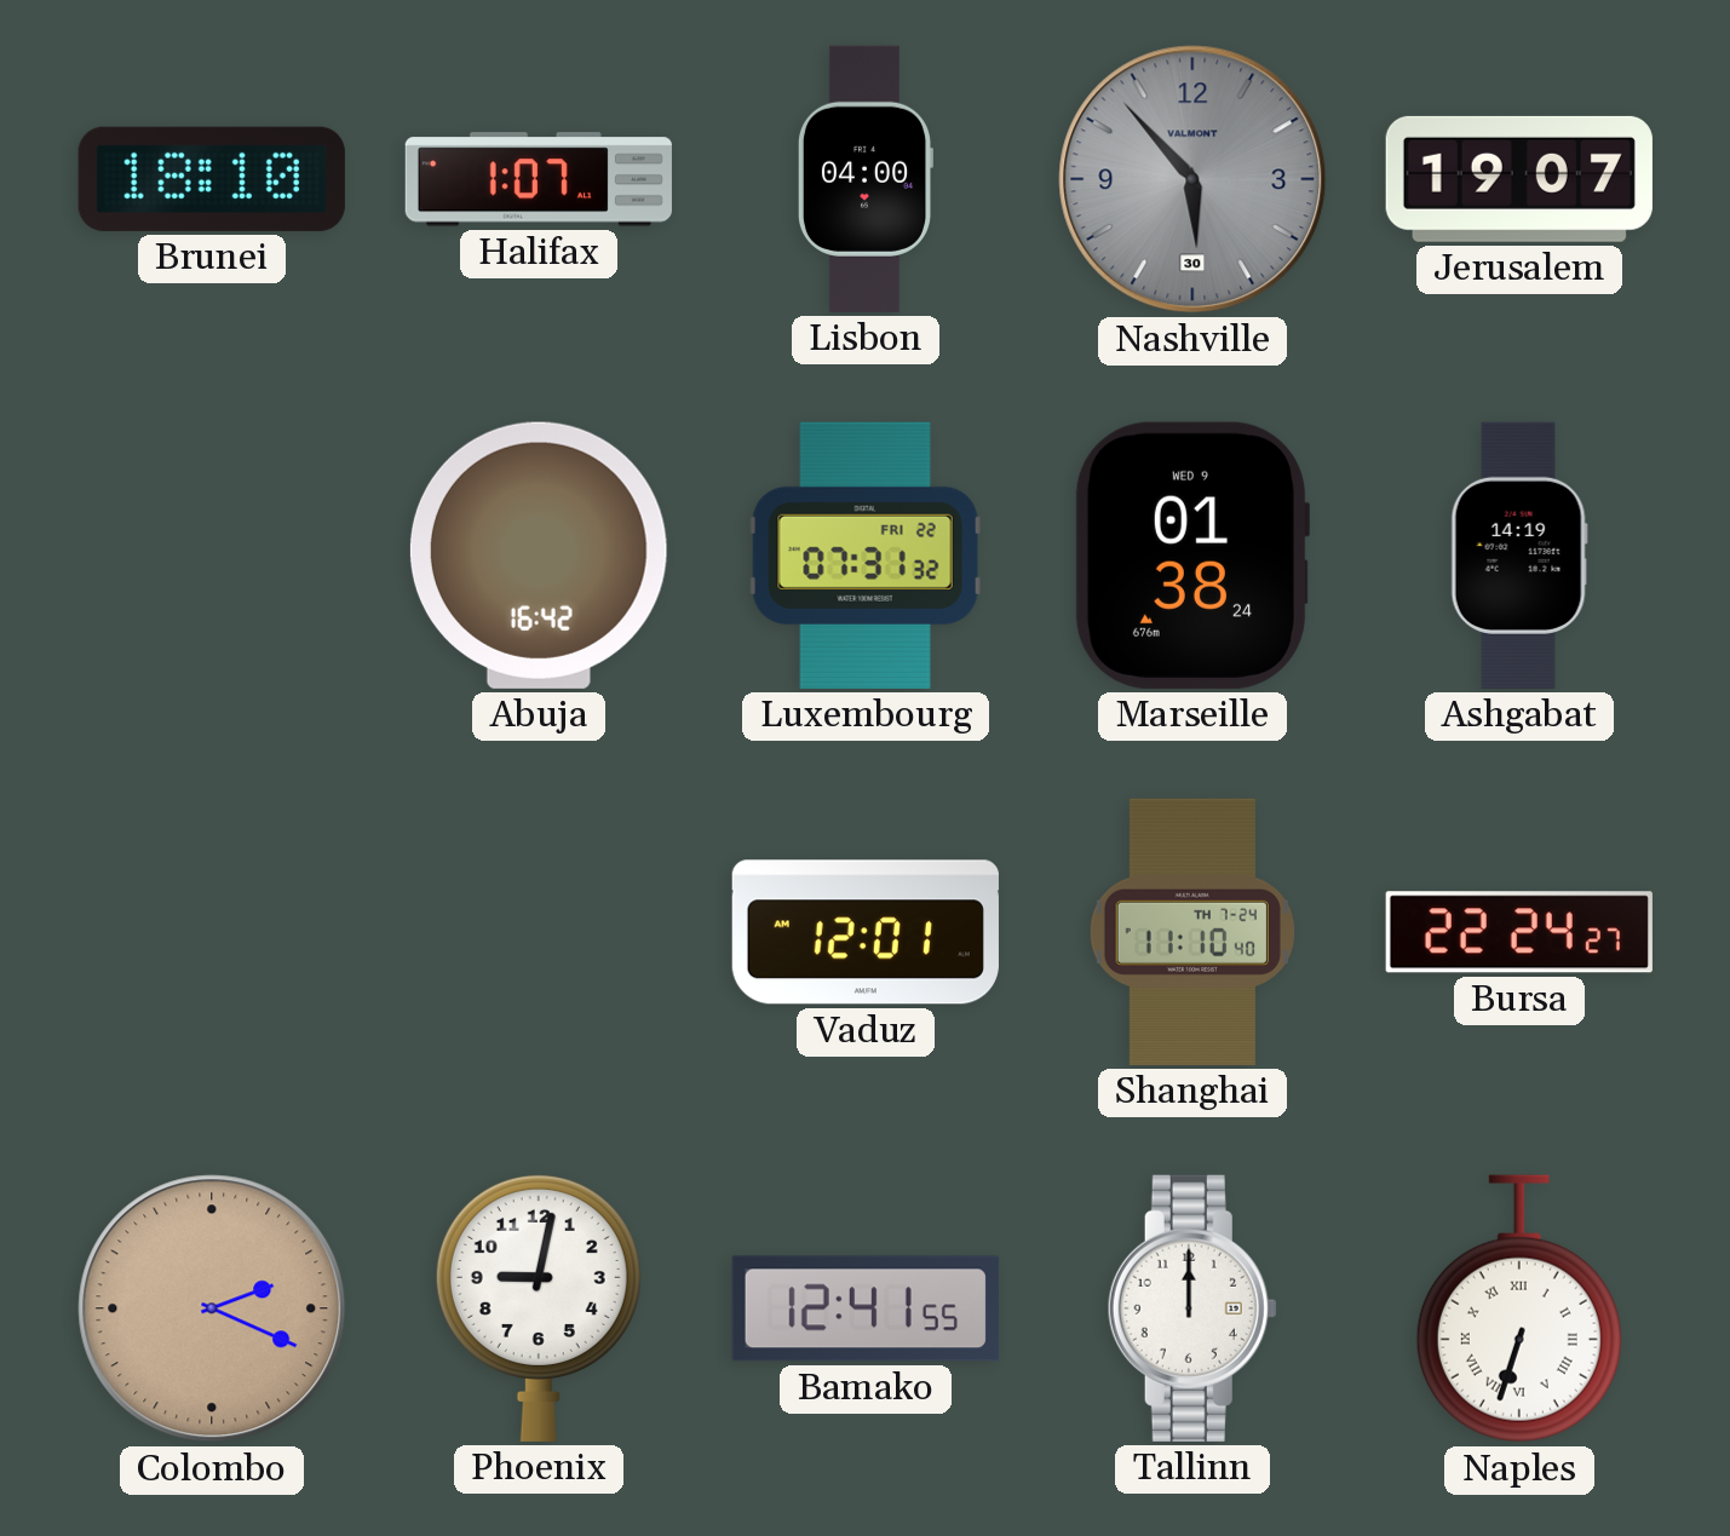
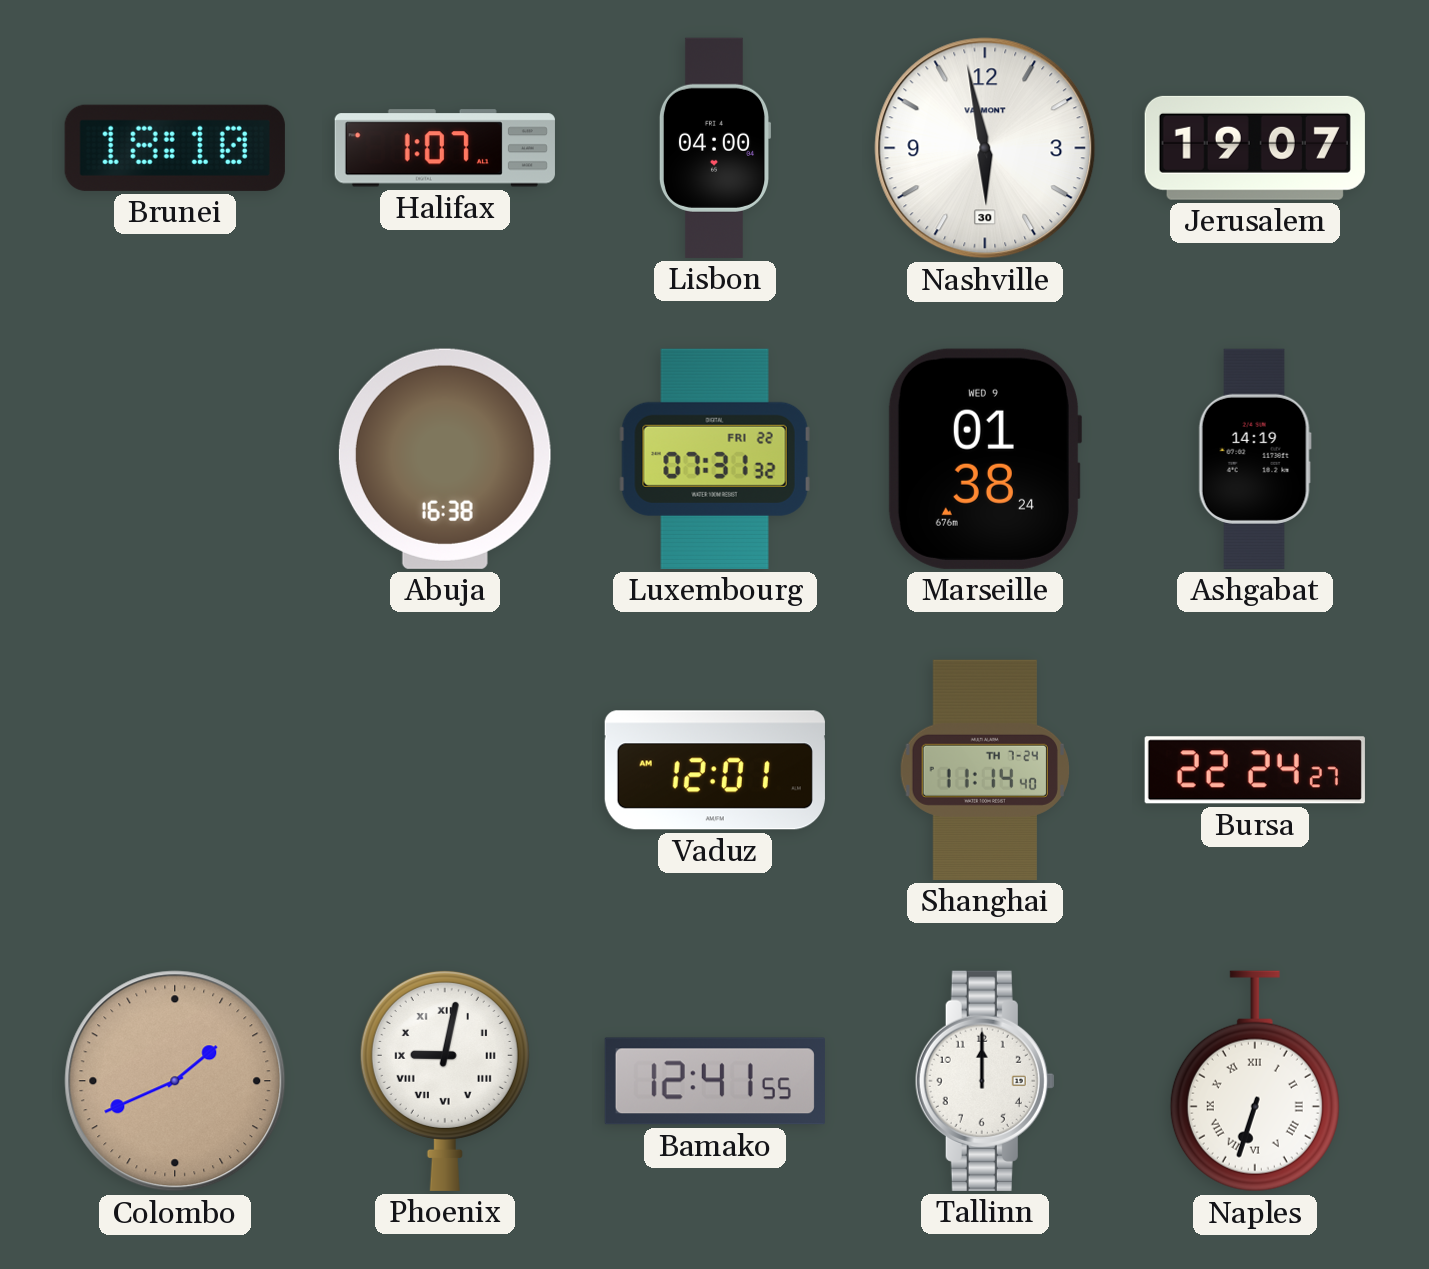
Nashville: 5:53 -> 5:58 (985, 148)
Nashville dial: grey -> white (985, 148)
Abuja: 16:42 -> 16:38 (445, 459)
Shanghai: 11:10 -> 11:14 (985, 770)
Colombo: 2:19 -> 1:41 (175, 1081)
Phoenix numerals: Arabic -> Roman (445, 1080)
